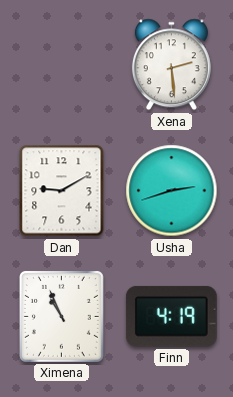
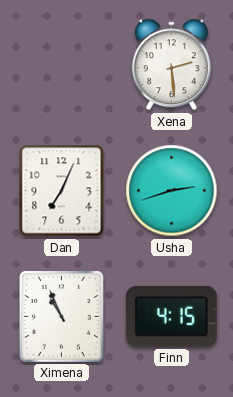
Dan: 9:10 -> 7:04 (62, 191)
Finn: 4:19 -> 4:15 (171, 316)
